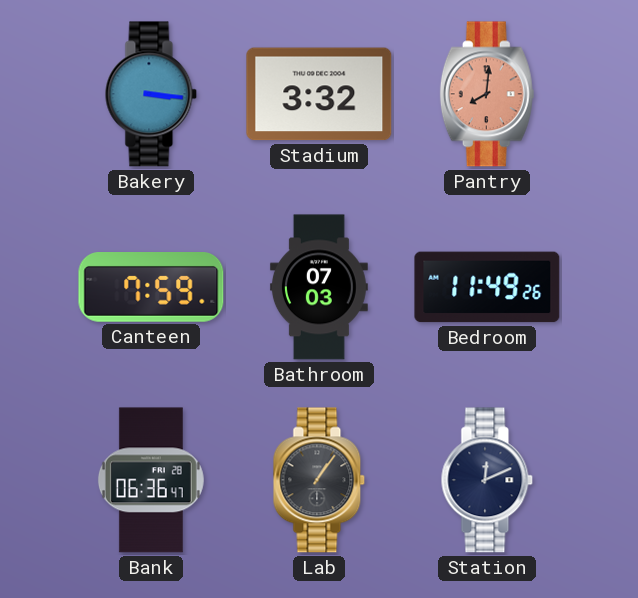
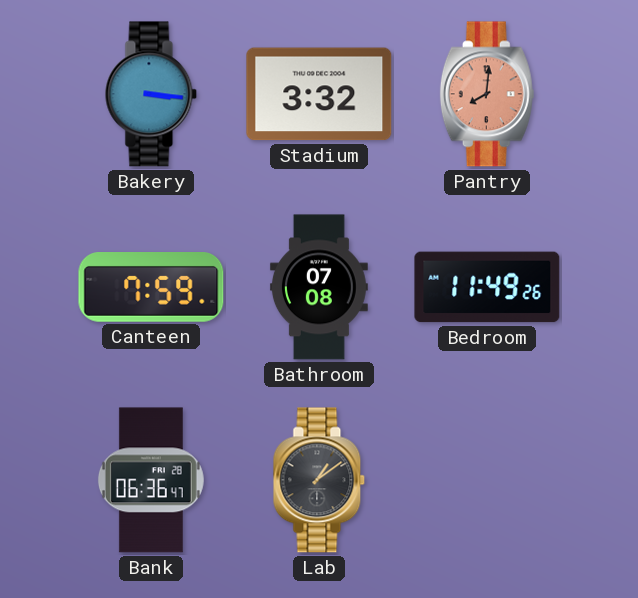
Bathroom: 07:03 -> 07:08 (319, 287)
Lab: 1:06 -> 1:09 (319, 480)
Station: 12:11 -> none (487, 480)
